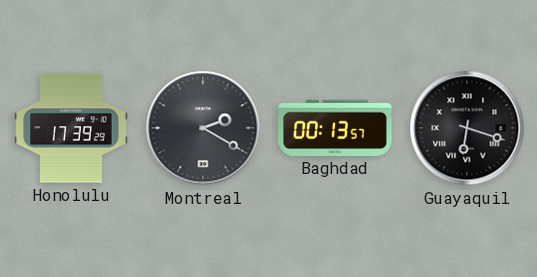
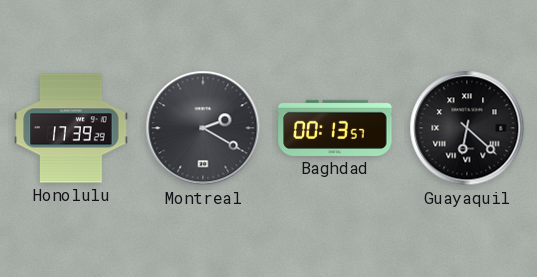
Guayaquil: 6:18 -> 6:22 (467, 128)
